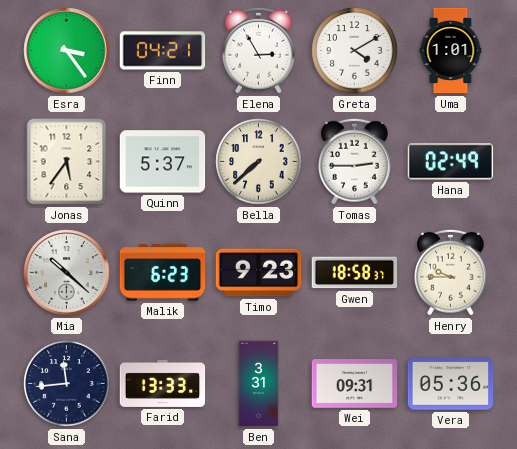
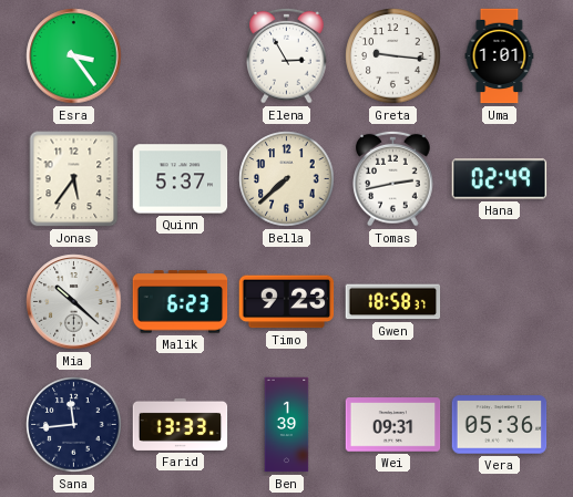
Finn: 04:21 -> none (163, 51)
Greta: 4:10 -> 9:16 (393, 56)
Tomas: 2:45 -> 2:43 (393, 178)
Henry: 9:45 -> none (451, 272)
Ben: 3:31 -> 1:39 (287, 425)
